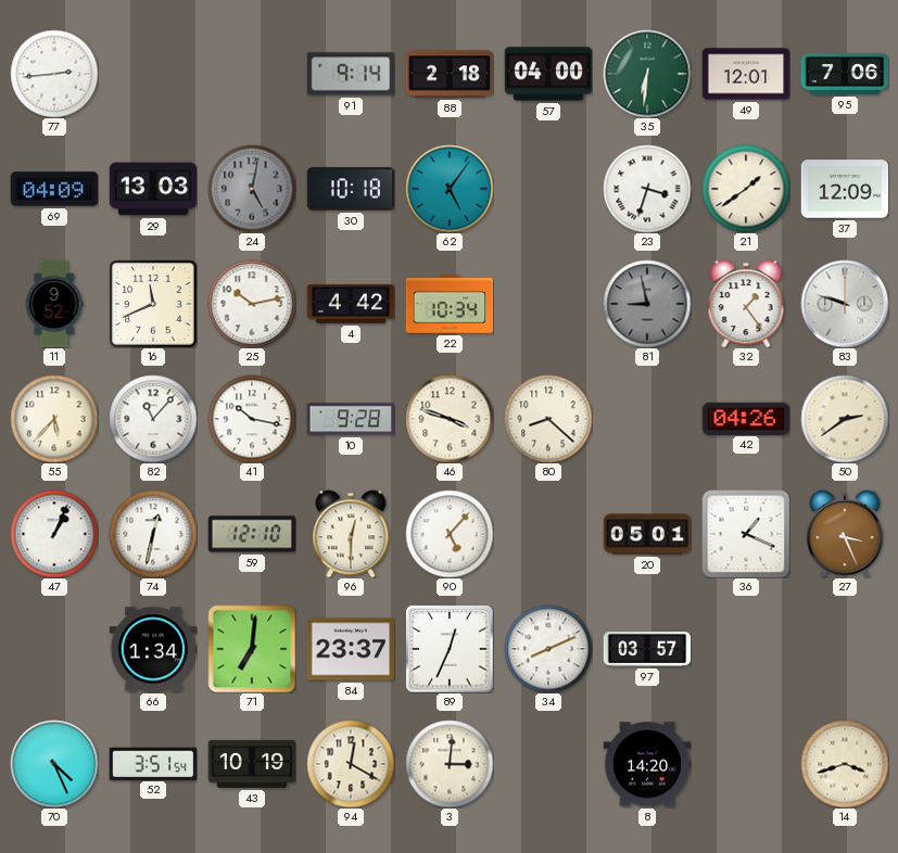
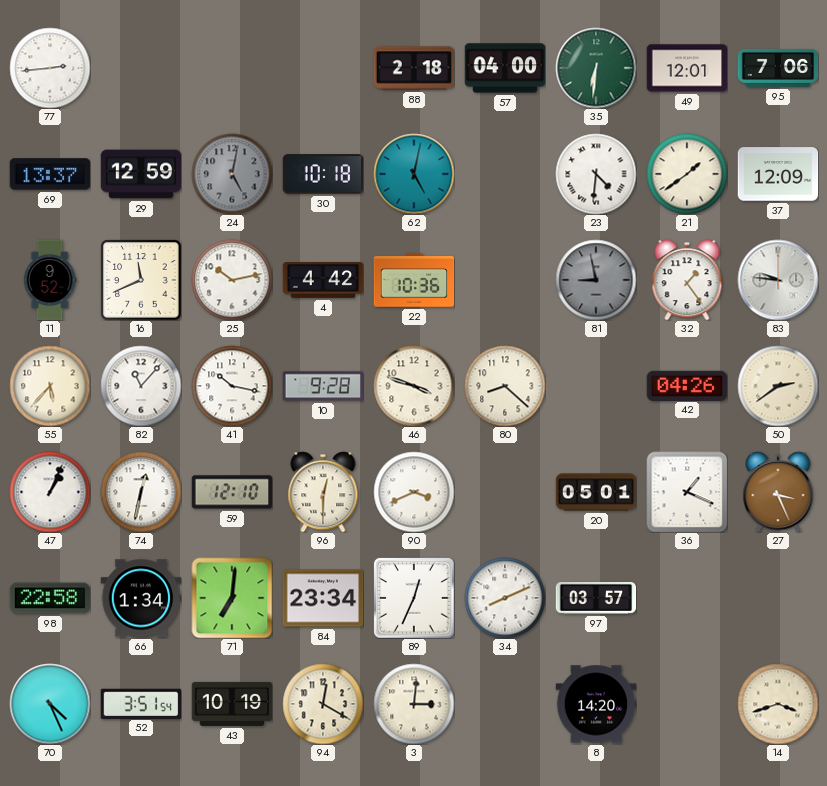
91: 9:14 -> none (351, 74)
69: 04:09 -> 13:37 (50, 174)
29: 13:03 -> 12:59 (141, 174)
62: 5:06 -> 5:02 (414, 174)
23: 3:33 -> 4:31 (596, 174)
22: 10:34 -> 10:36 (414, 280)
83: 9:48 -> 9:46 (778, 280)
90: 5:07 -> 3:41 (414, 492)
98: none -> 22:58 (50, 598)
84: 23:37 -> 23:34 (323, 598)
